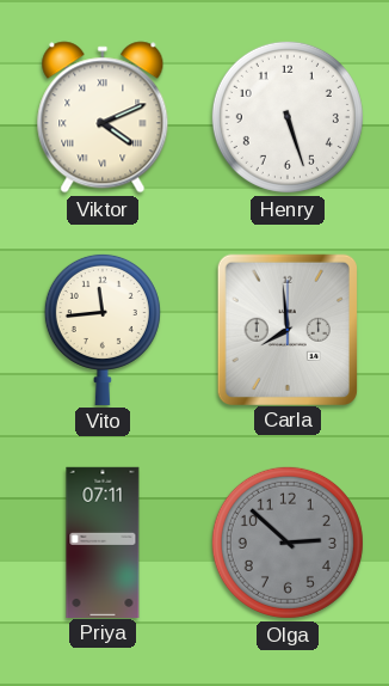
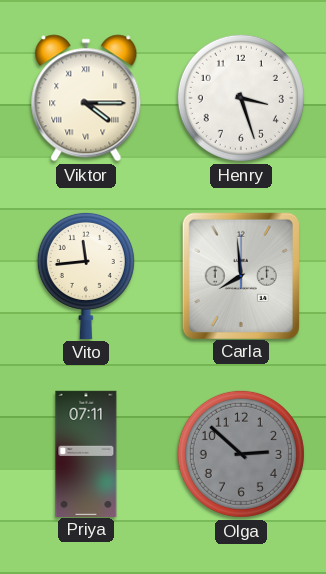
Viktor: 4:11 -> 4:15 (86, 98)
Henry: 5:27 -> 3:27 (241, 98)
